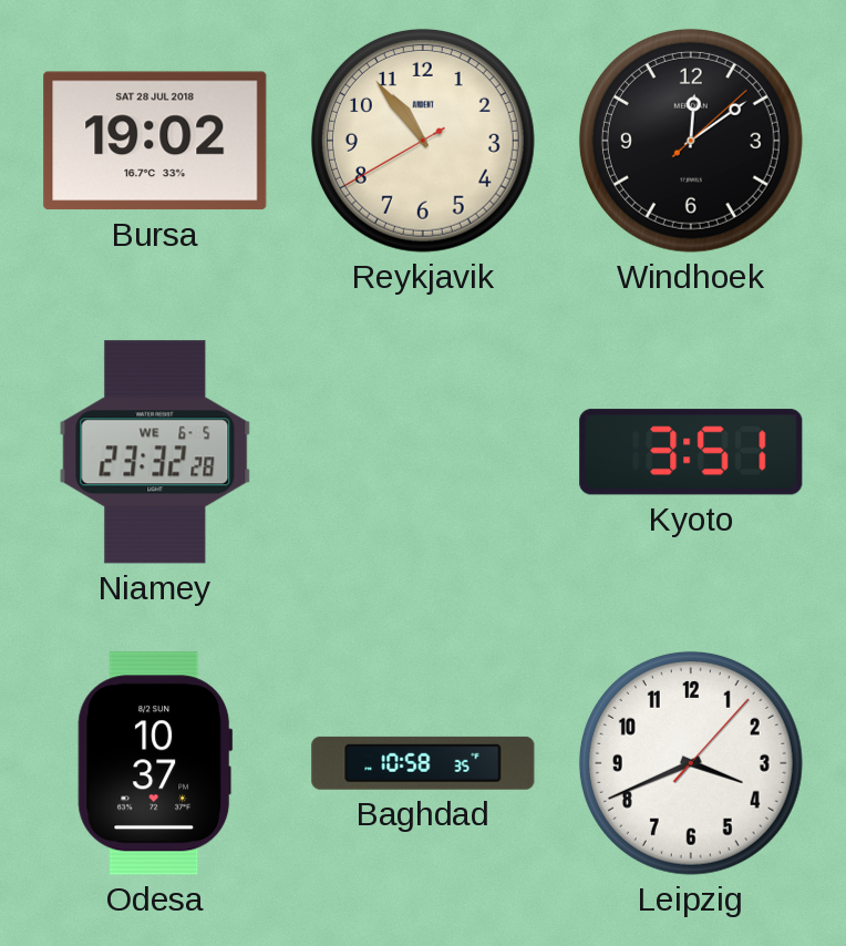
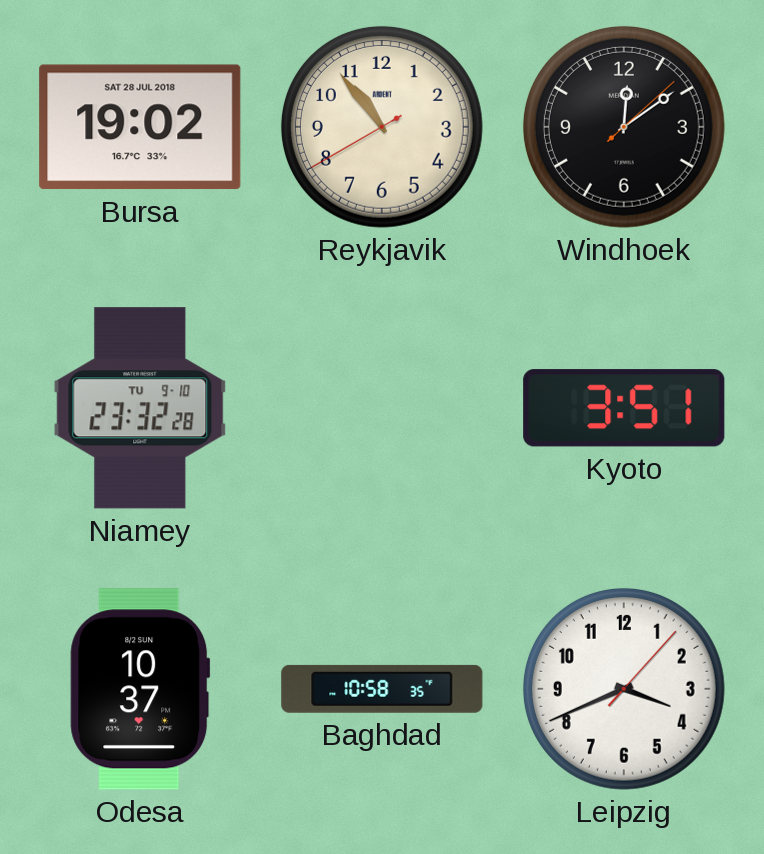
Niamey date: WE 6-5 -> TU 9-10 (140, 408)
